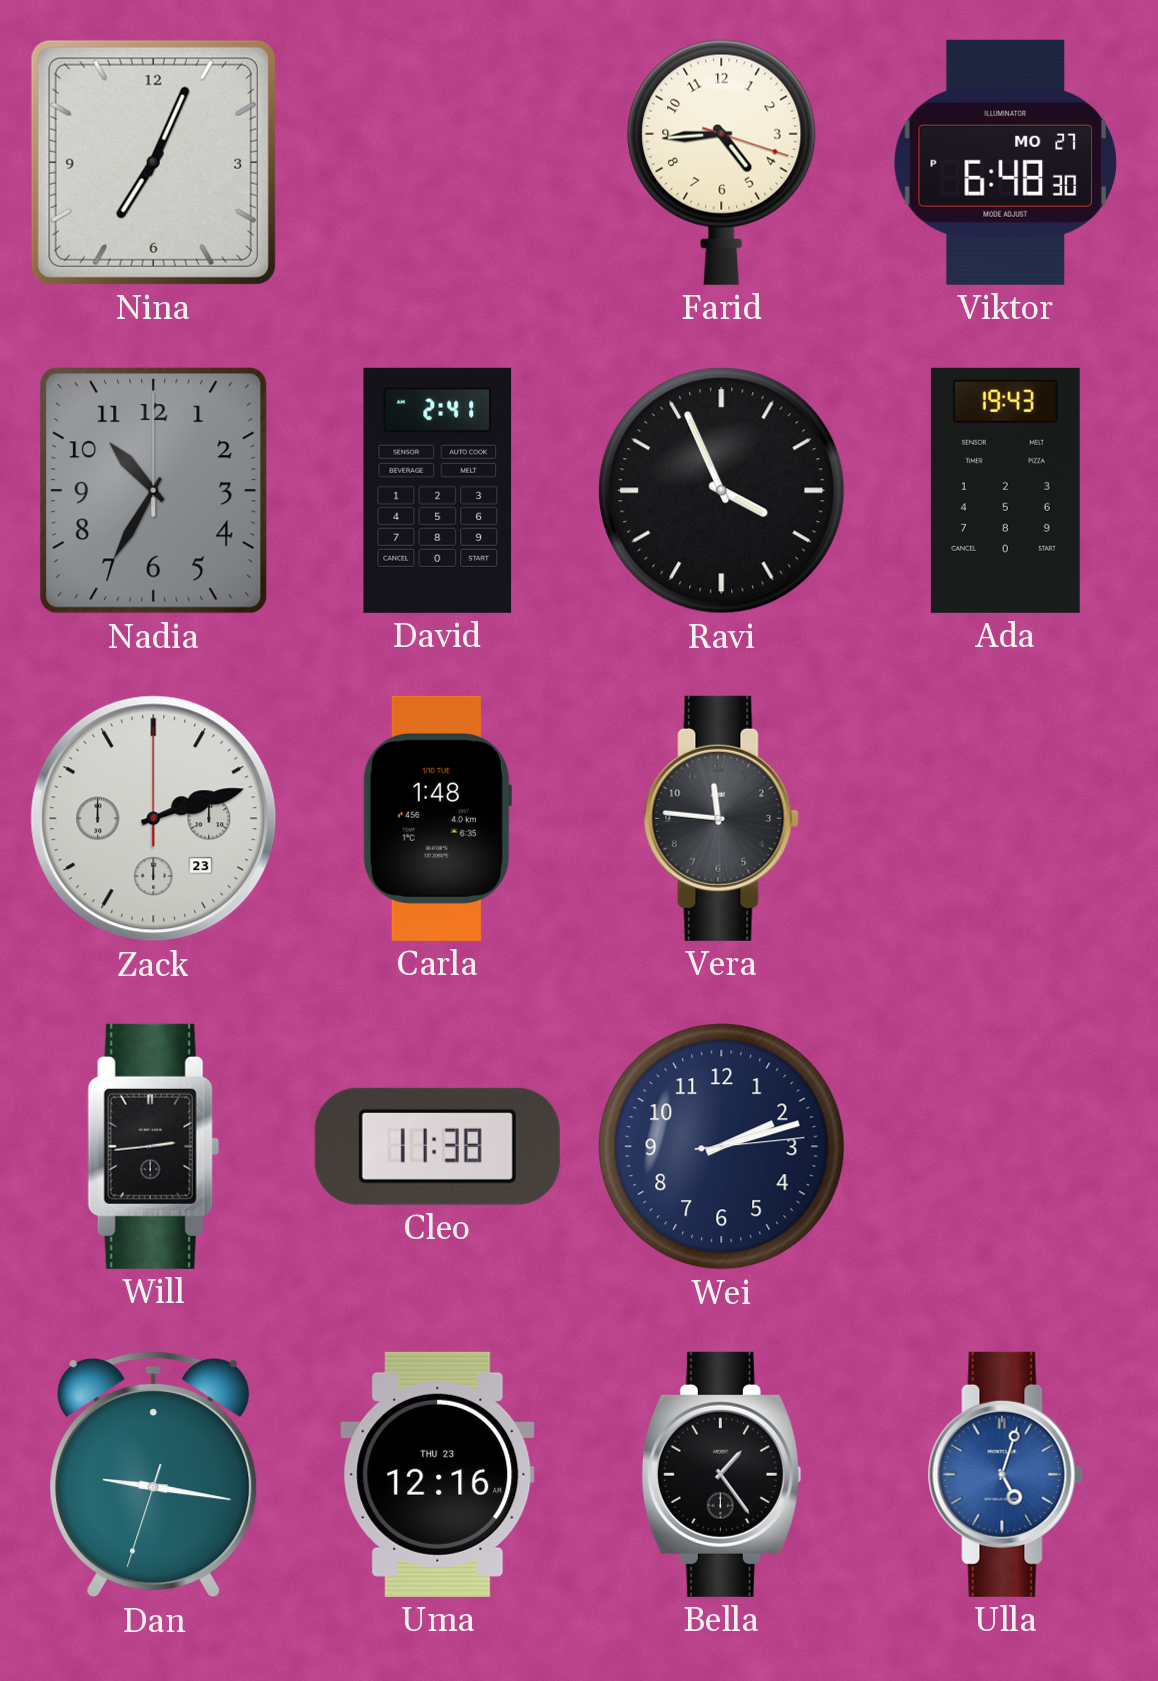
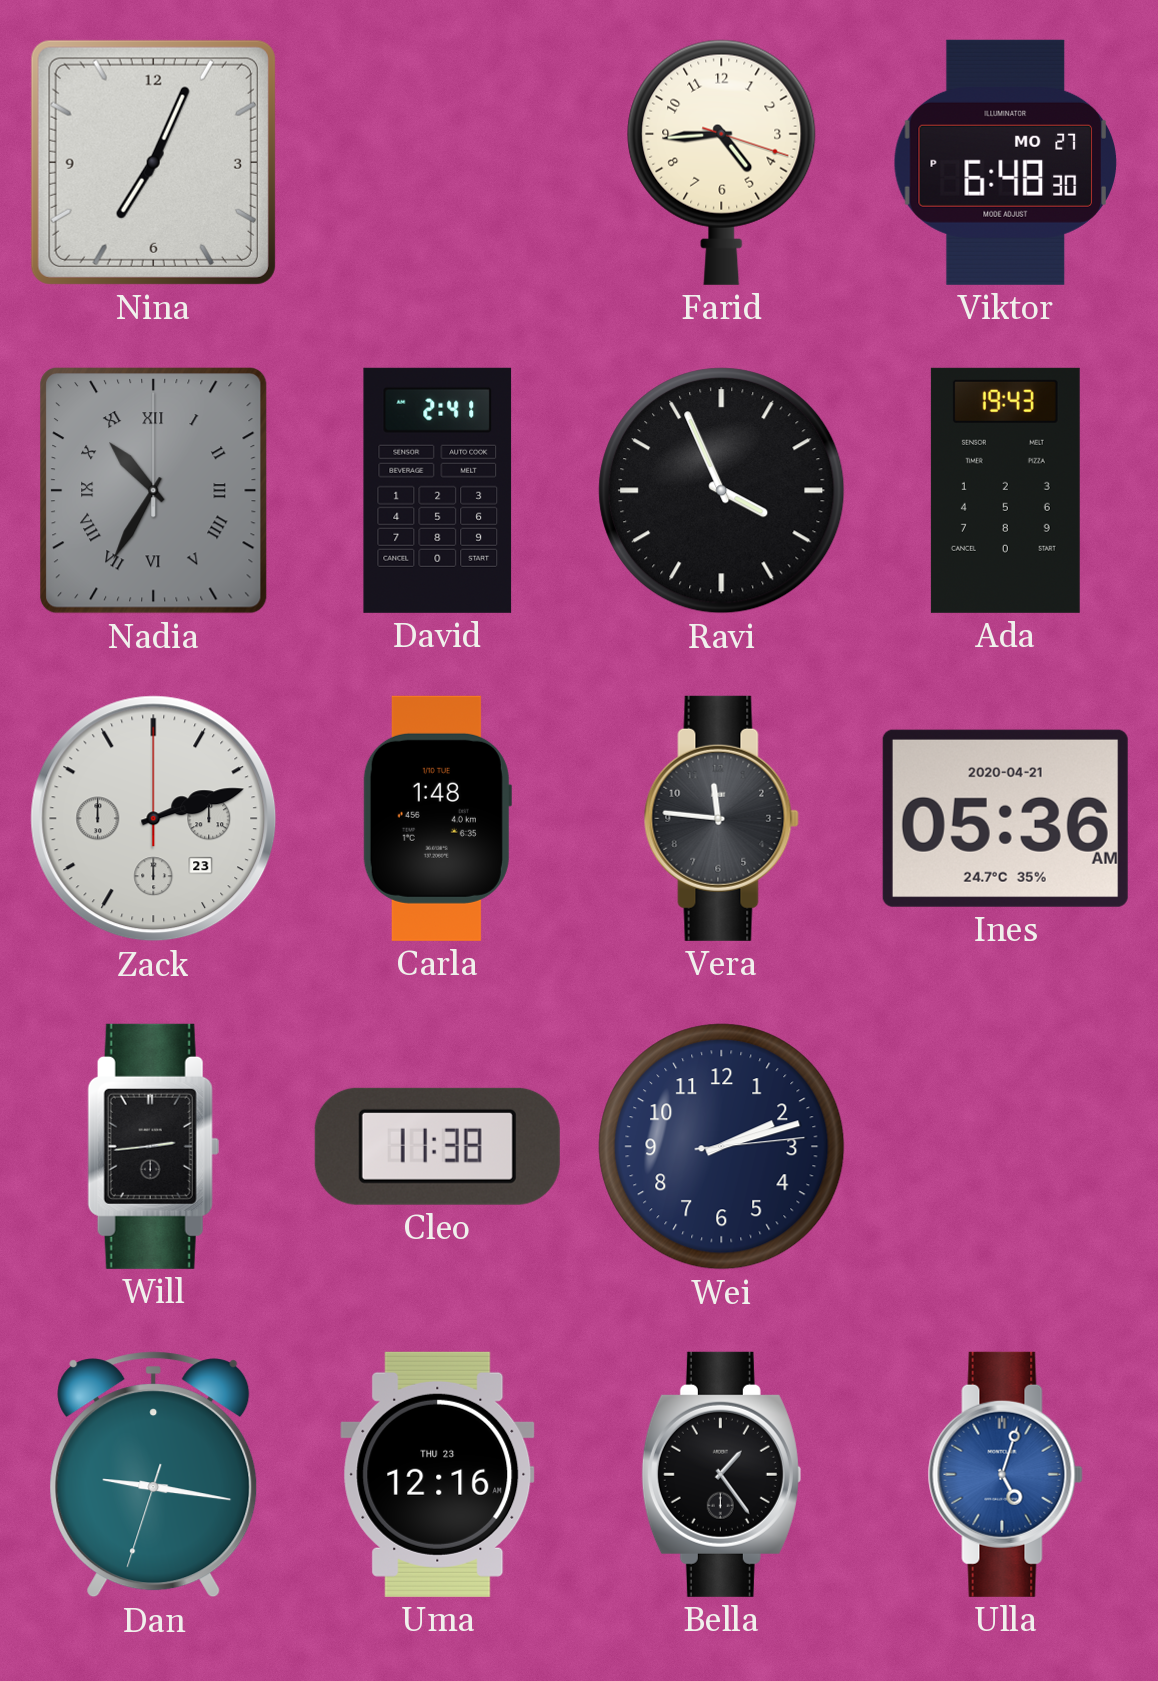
Nadia numerals: Arabic -> Roman (154, 491)
Ines: none -> 05:36 (1005, 818)
